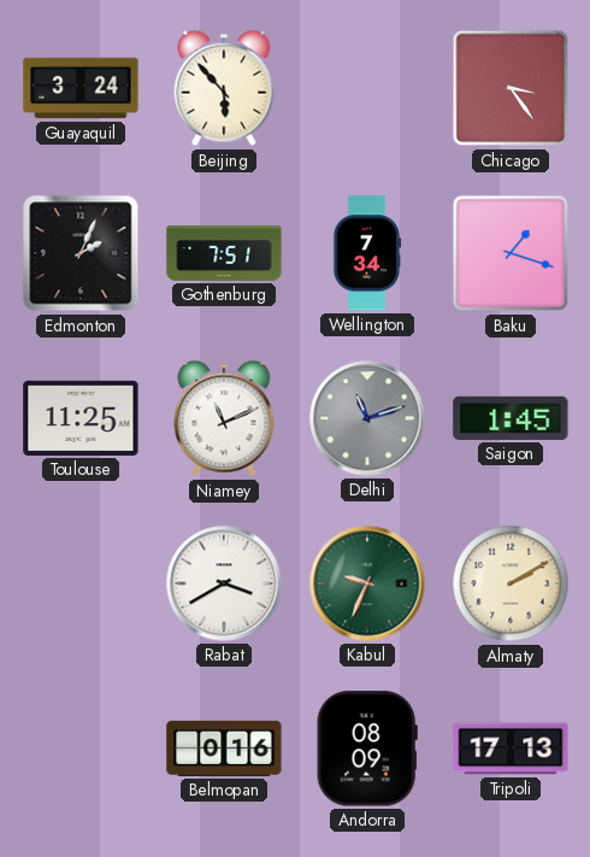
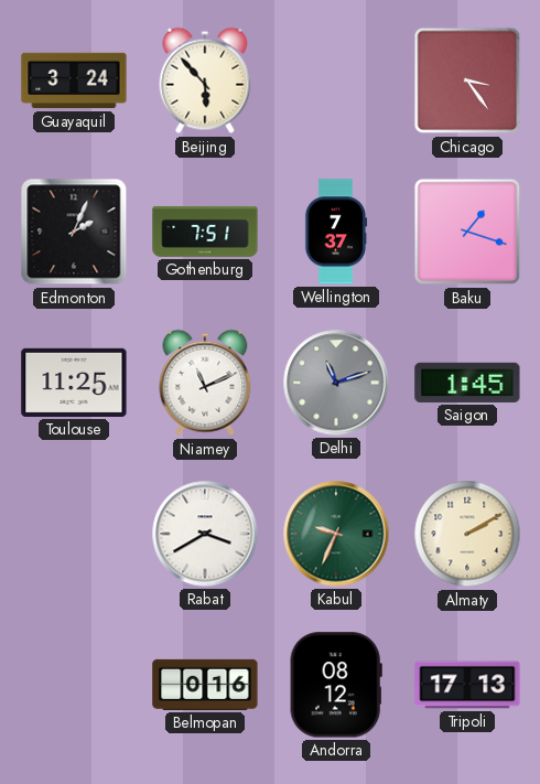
Wellington: 7:34 -> 7:37 (336, 232)
Andorra: 08:09 -> 08:12 (336, 685)
